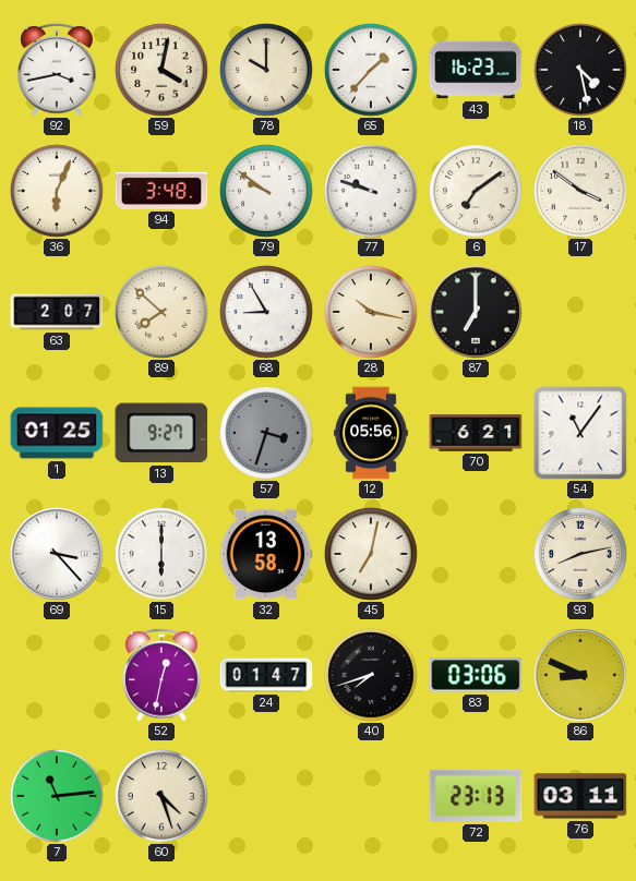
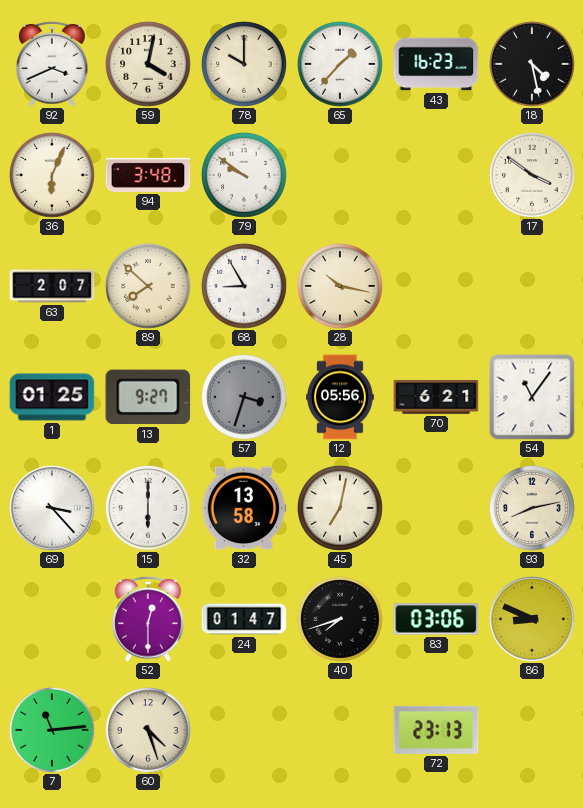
92: 3:43 -> 3:41 (52, 64)
77: 9:48 -> none (371, 191)
6: 7:09 -> none (476, 191)
87: 7:00 -> none (476, 312)
52: 12:32 -> 12:30 (148, 619)
76: 03:11 -> none (580, 796)
